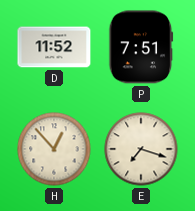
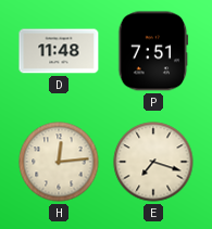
D: 11:52 -> 11:48 (59, 51)
H: 12:53 -> 12:14 (59, 162)
